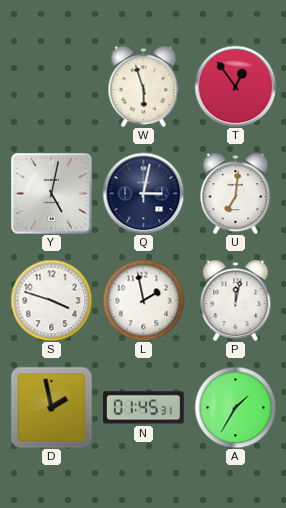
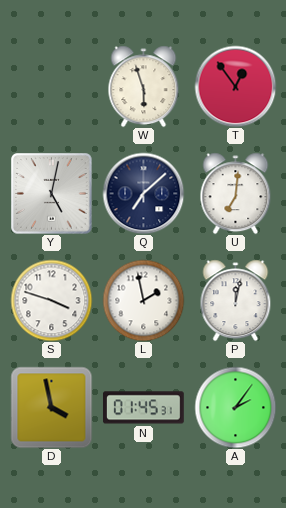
Q: 3:02 -> 7:08 (143, 193)
D: 1:58 -> 3:58 (51, 407)
A: 1:35 -> 2:06 (235, 407)
